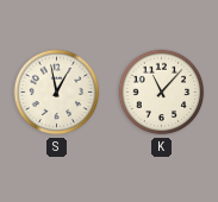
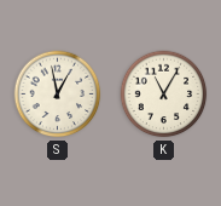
K: 11:07 -> 11:05 (164, 95)
